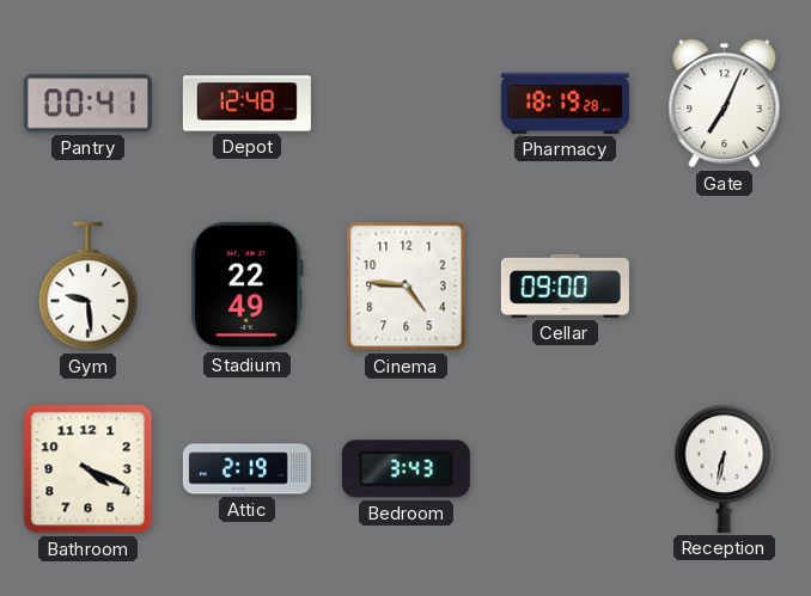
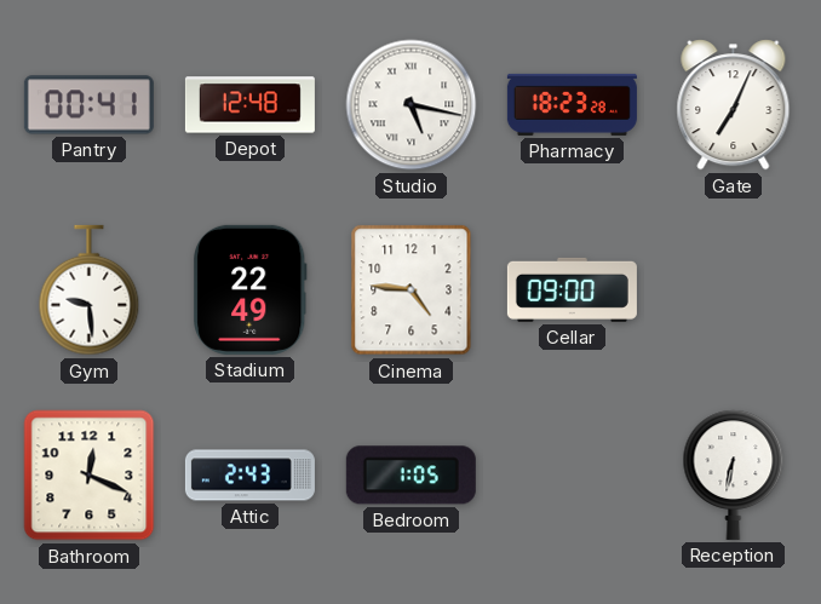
Studio: none -> 5:17 (412, 105)
Pharmacy: 18:19 -> 18:23 (572, 104)
Bathroom: 4:19 -> 12:19 (90, 476)
Attic: 2:19 -> 2:43 (249, 476)
Bedroom: 3:43 -> 1:05 (410, 476)
